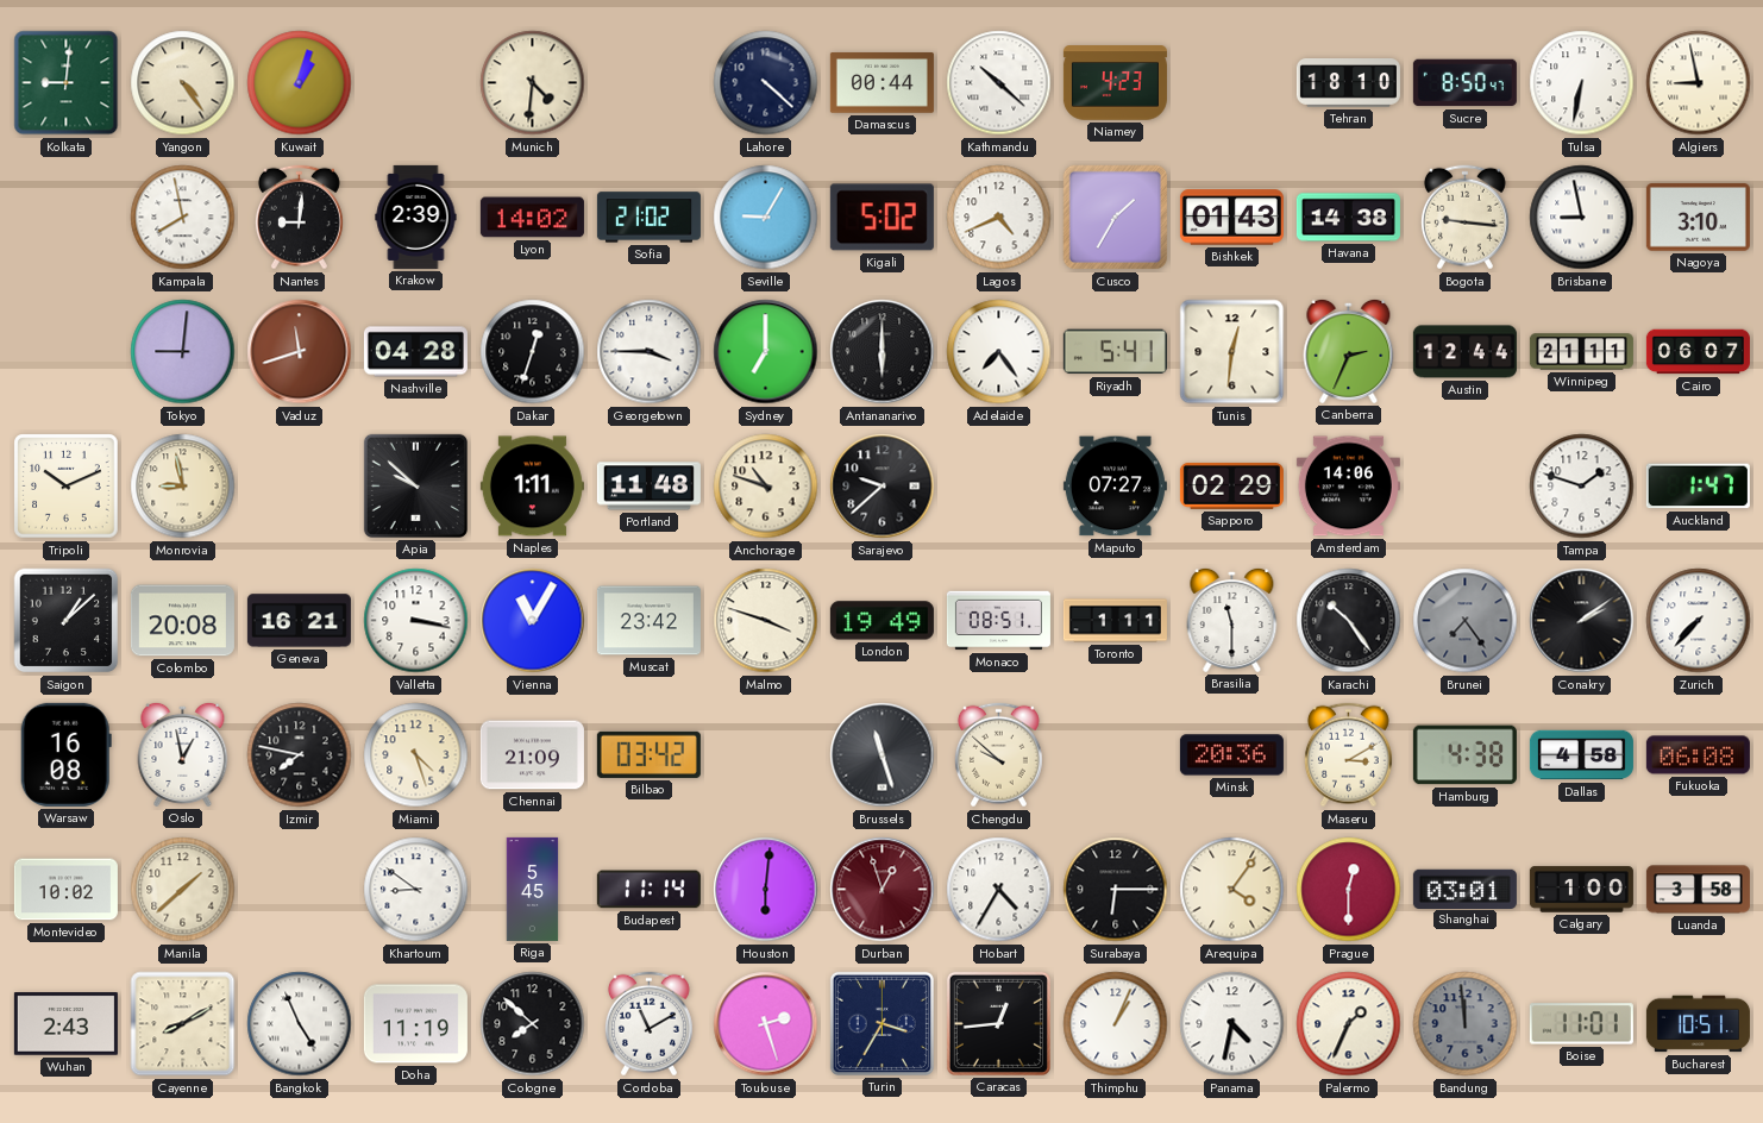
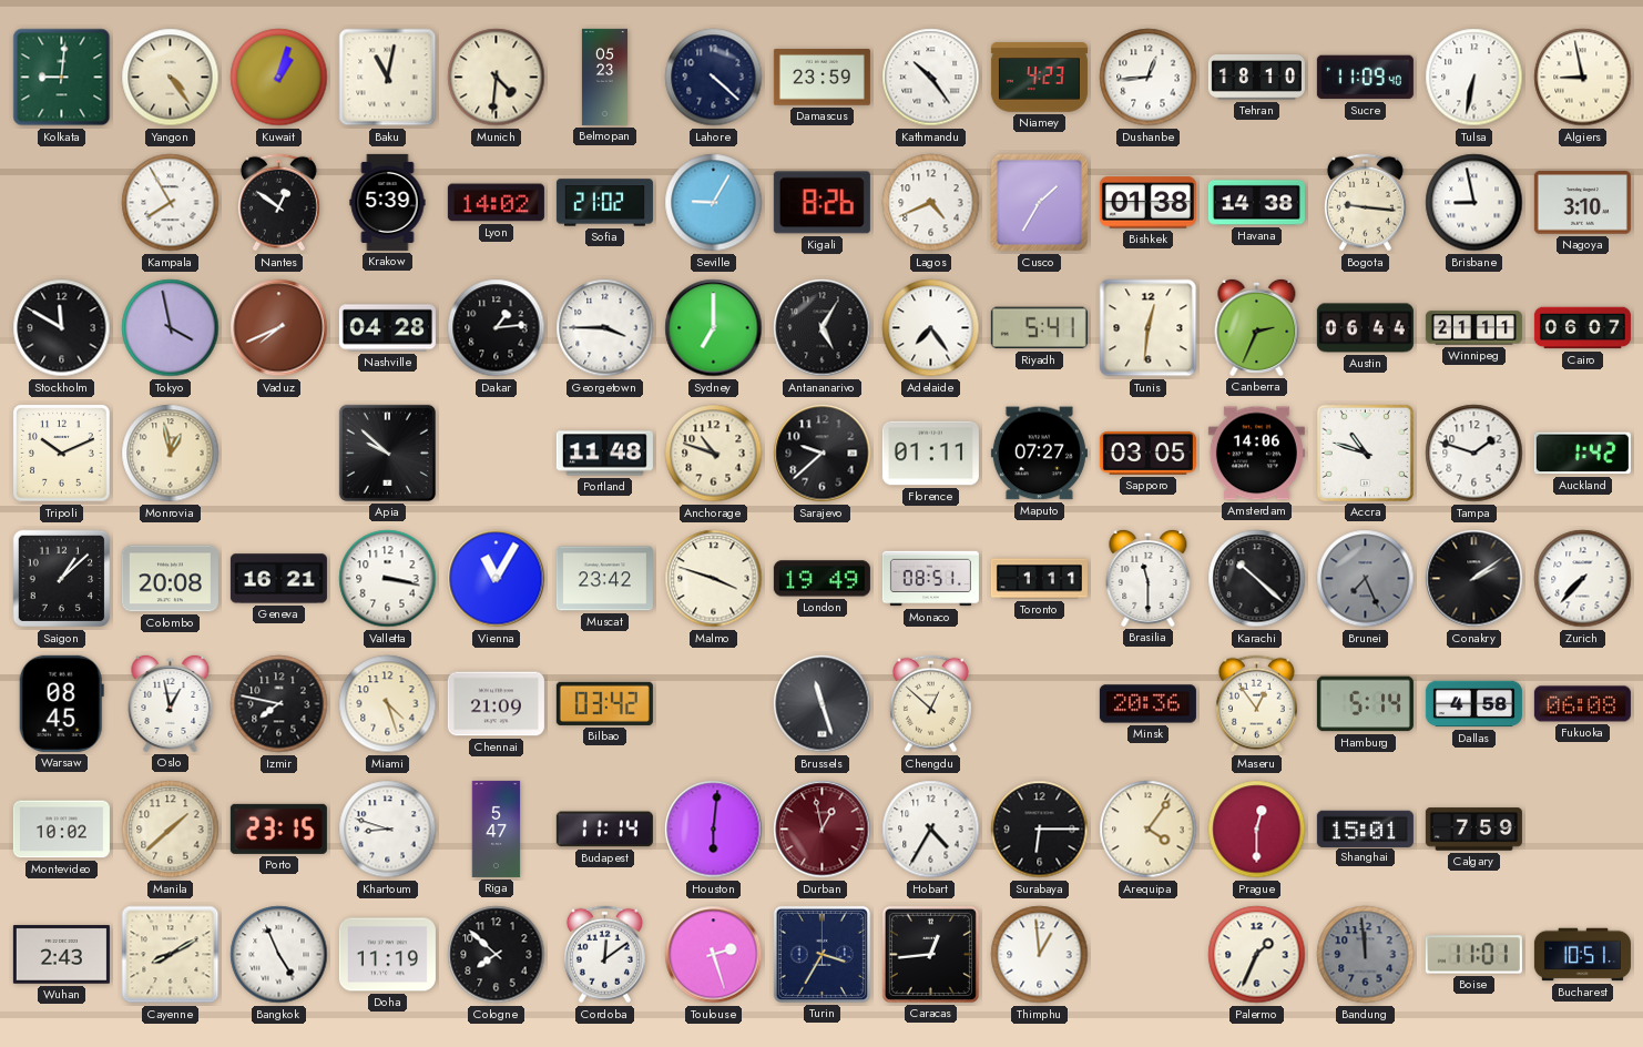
Baku: none -> 11:02 (388, 78)
Belmopan: none -> 05:23 (604, 77)
Damascus: 00:44 -> 23:59 (822, 78)
Kathmandu: 10:22 -> 10:24 (931, 78)
Dushanbe: none -> 12:44 (1149, 78)
Sucre: 8:50 -> 11:09 (1365, 78)
Kampala: 7:58 -> 7:55 (171, 203)
Nantes: 9:01 -> 12:51 (278, 203)
Krakow: 2:39 -> 5:39 (388, 202)
Kigali: 5:02 -> 8:26 (822, 203)
Bishkek: 01:43 -> 01:38 (1147, 203)
Stockholm: none -> 11:50 (62, 328)
Tokyo: 9:01 -> 3:58 (171, 328)
Vaduz: 11:42 -> 7:41 (279, 328)
Dakar: 12:33 -> 1:14 (497, 328)
Antananarivo: 6:00 -> 5:05 (823, 328)
Austin: 12:44 -> 06:44 (1365, 328)
Monrovia: 8:58 -> 12:58 (171, 454)
Naples: 1:11 -> none (532, 487)
Florence: none -> 01:11 (930, 454)
Sapporo: 02:29 -> 03:05 (1147, 453)
Accra: none -> 10:48 (1365, 453)
Auckland: 1:47 -> 1:42 (1582, 454)
Karachi: 10:24 -> 10:22 (1257, 579)
Brunei: 7:24 -> 7:26 (1366, 579)
Warsaw: 16:08 -> 08:45 (61, 703)
Chengdu: 9:52 -> 12:52 (930, 704)
Maseru: 3:10 -> 12:54 (1256, 704)
Hamburg: 4:38 -> 5:14 (1365, 704)
Porto: none -> 23:15 (278, 829)
Khartoum: 8:51 -> 8:48 (388, 830)
Riga: 5:45 -> 5:47 (497, 829)
Durban: 12:57 -> 12:58 (823, 830)
Shanghai: 03:01 -> 15:01 (1365, 829)
Calgary: 1:00 -> 7:59 (1473, 830)
Luanda: 3:58 -> none (1698, 890)
Cordoba: 11:10 -> 12:09 (604, 955)
Thimphu: 1:04 -> 12:59 (1040, 955)
Panama: 4:32 -> none (1232, 1024)
